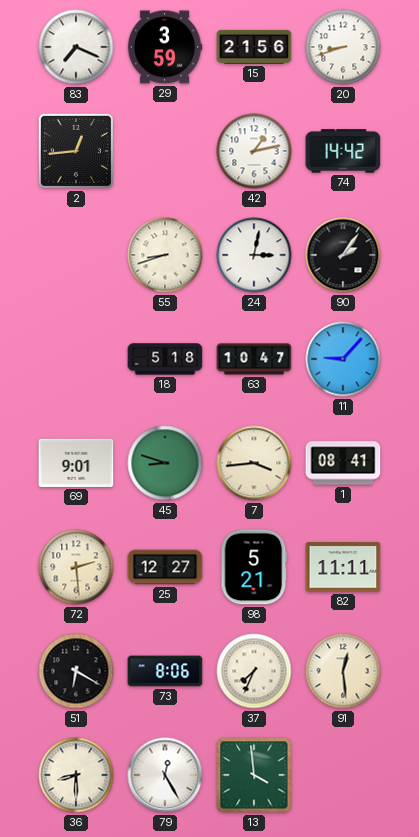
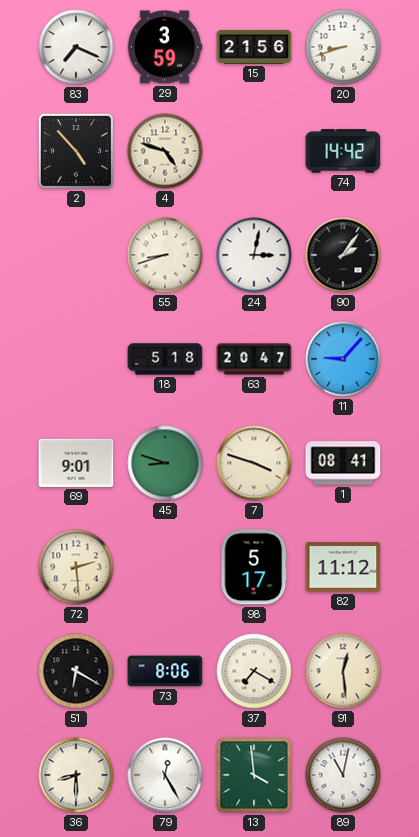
2: 12:44 -> 4:53 (76, 151)
4: none -> 4:48 (165, 151)
42: 1:13 -> none (254, 151)
63: 10:47 -> 20:47 (254, 359)
7: 3:44 -> 3:48 (254, 463)
25: 12:27 -> none (165, 567)
98: 5:21 -> 5:17 (254, 567)
82: 11:11 -> 11:12 (343, 567)
37: 7:34 -> 7:20 (254, 671)
89: none -> 11:02 (343, 775)
